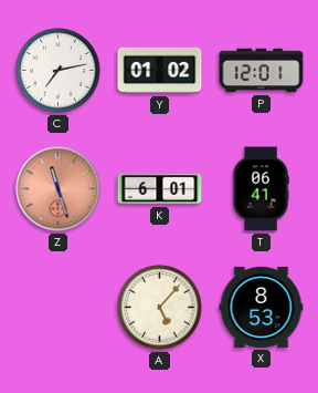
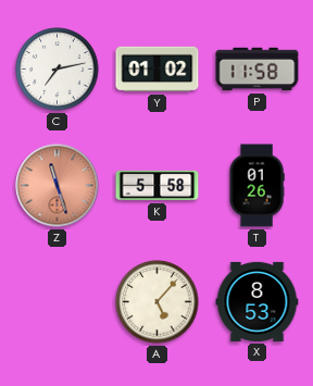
P: 12:01 -> 11:58 (258, 70)
K: 6:01 -> 5:58 (158, 186)
T: 06:41 -> 01:26 (256, 186)
